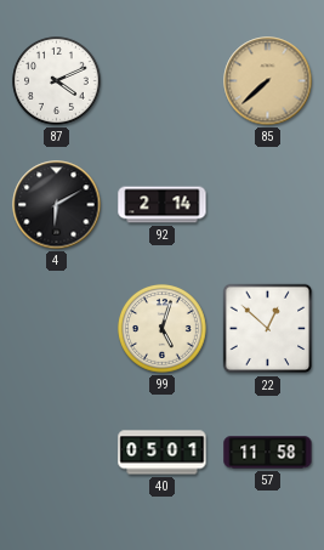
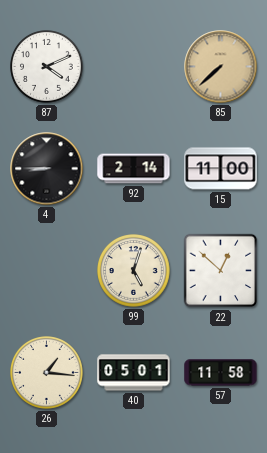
4: 6:10 -> 8:45 (47, 169)
15: none -> 11:00 (221, 169)
26: none -> 1:16 (47, 373)
